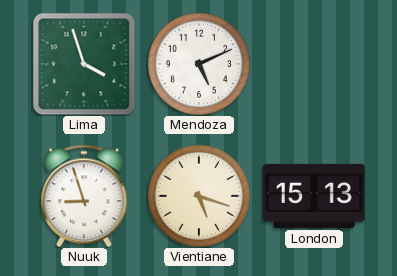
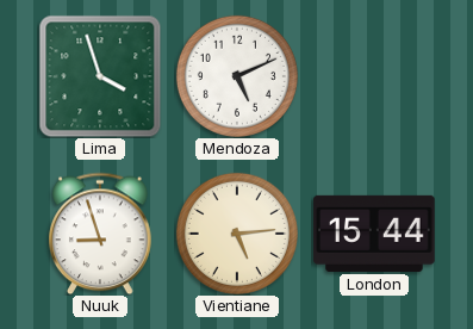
Vientiane: 5:18 -> 5:14 (237, 234)
London: 15:13 -> 15:44 (374, 234)
